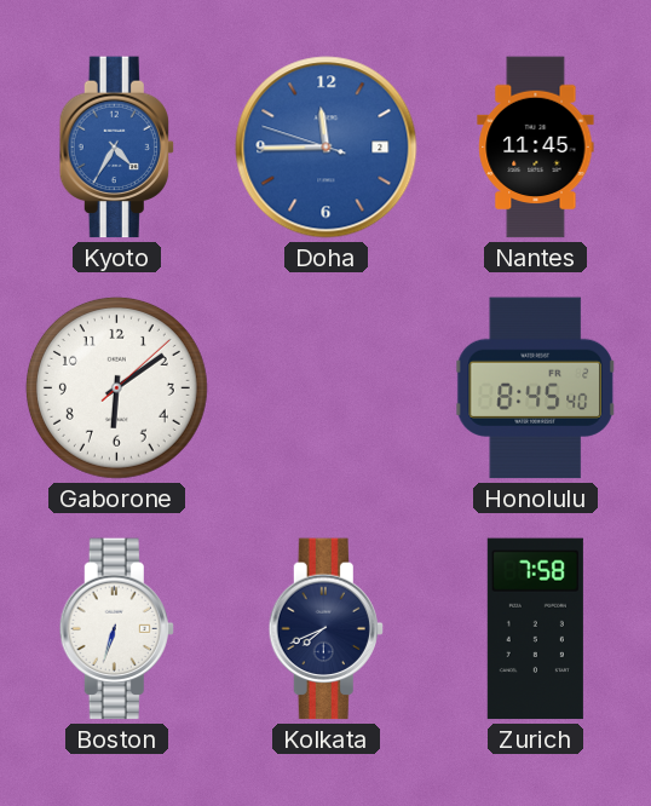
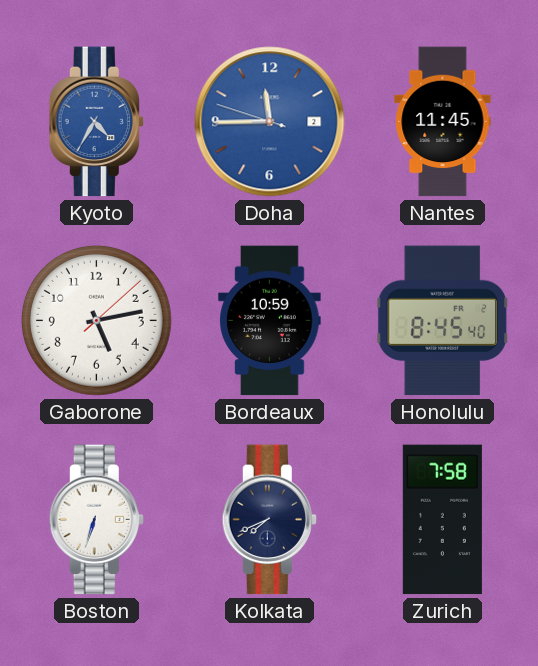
Gaborone: 6:09 -> 5:13 (96, 320)
Bordeaux: none -> 10:59 (270, 321)
